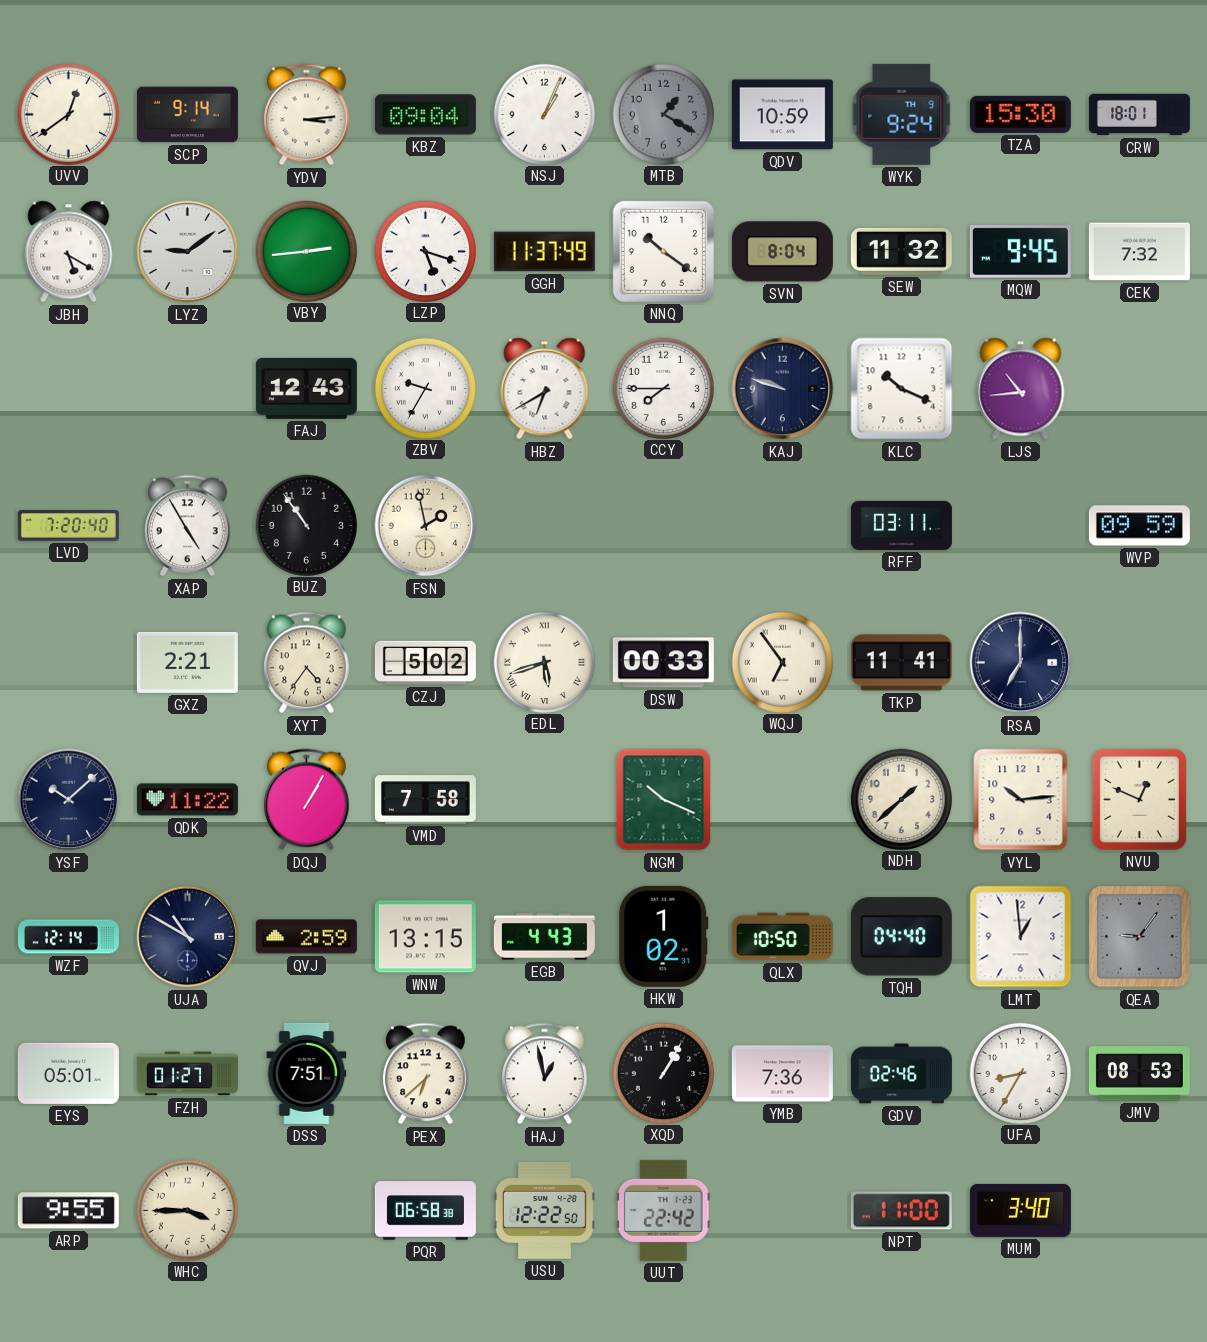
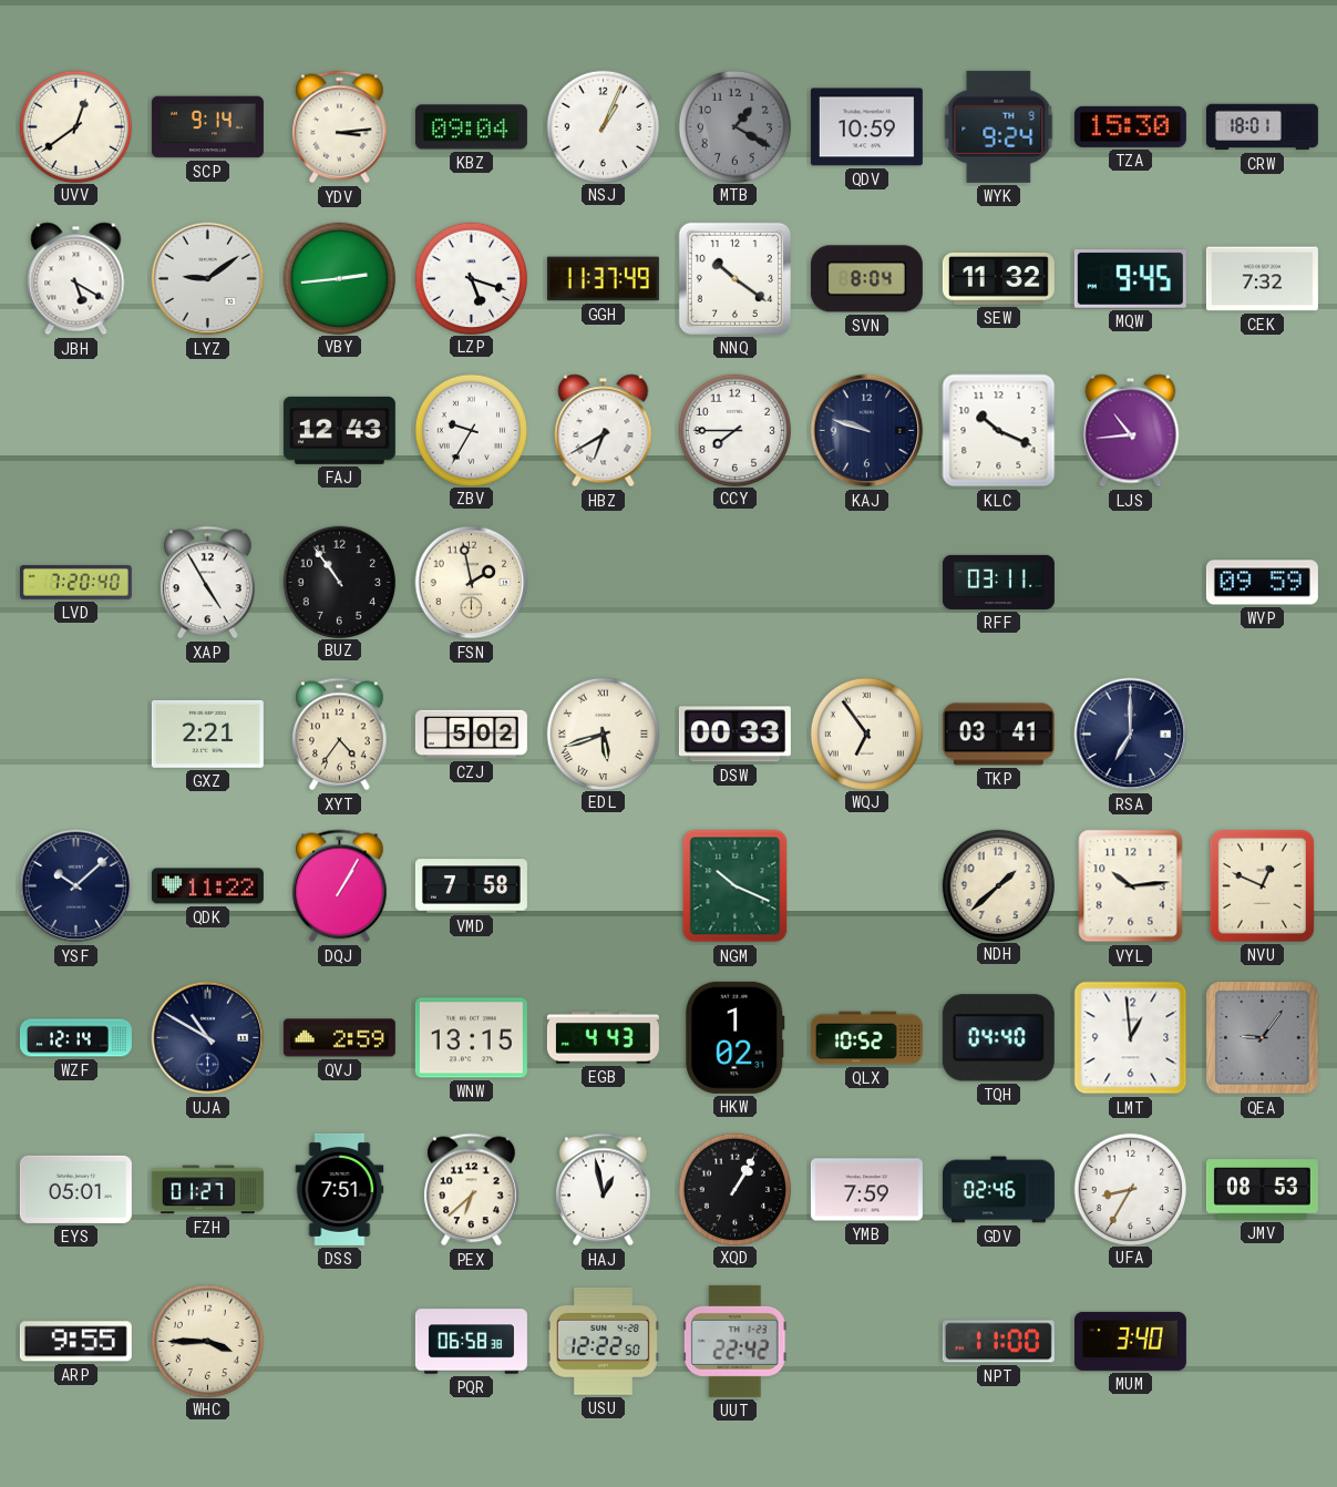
TKP: 11:41 -> 03:41 (998, 735)
QLX: 10:50 -> 10:52 (866, 1038)
YMB: 7:36 -> 7:59 (866, 1190)
